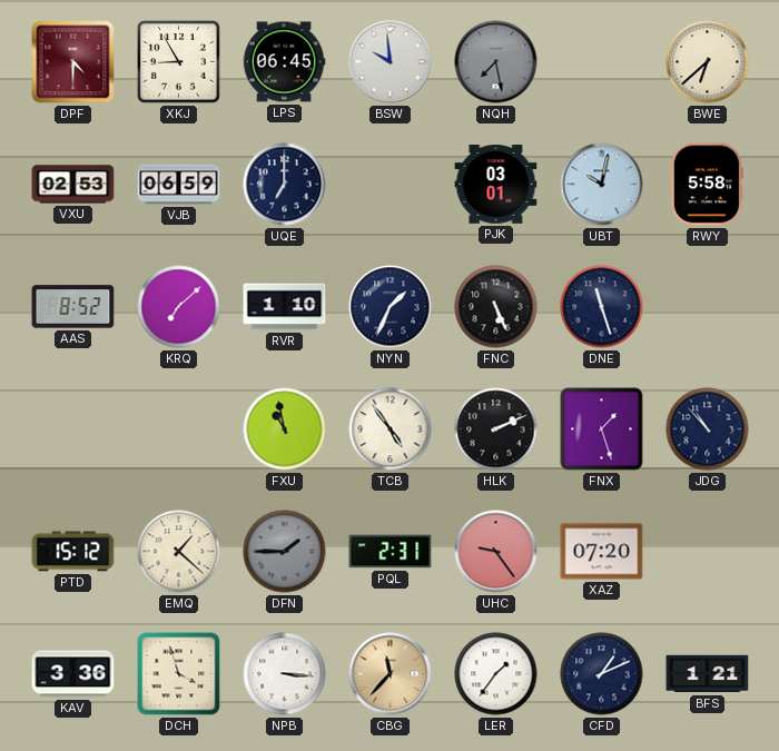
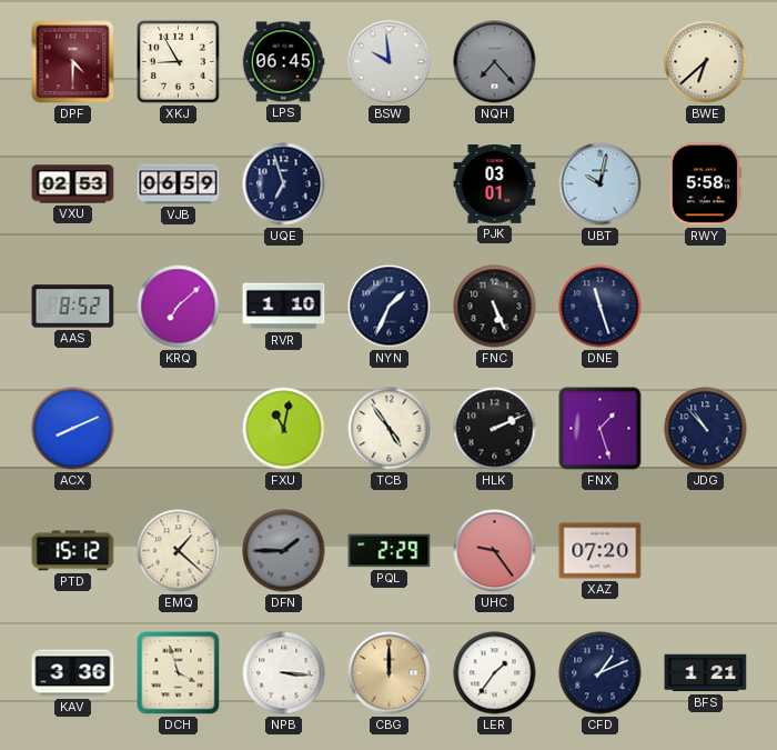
NQH: 7:28 -> 7:23 (495, 62)
UQE: 7:00 -> 6:57 (284, 184)
ACX: none -> 8:11 (73, 429)
FXU: 10:58 -> 11:02 (284, 429)
PQL: 2:31 -> 2:29 (390, 551)
CBG: 11:37 -> 12:00 (390, 673)
